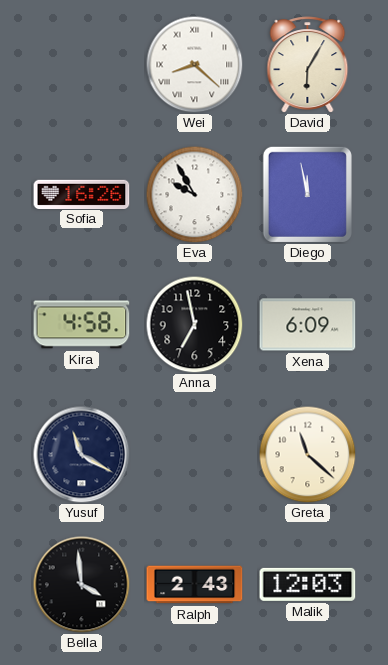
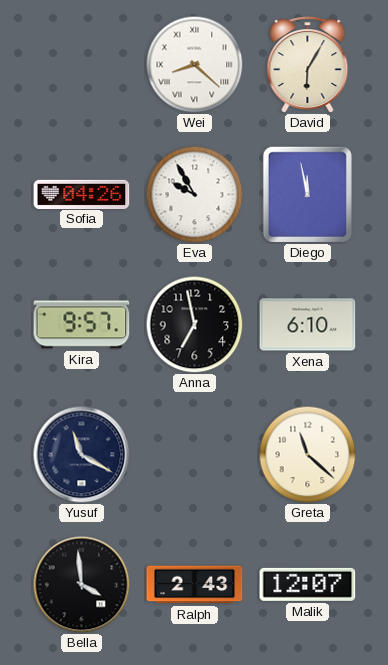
Sofia: 16:26 -> 04:26 (82, 194)
Kira: 4:58 -> 9:57 (82, 325)
Xena: 6:09 -> 6:10 (308, 325)
Malik: 12:03 -> 12:07 (308, 584)
